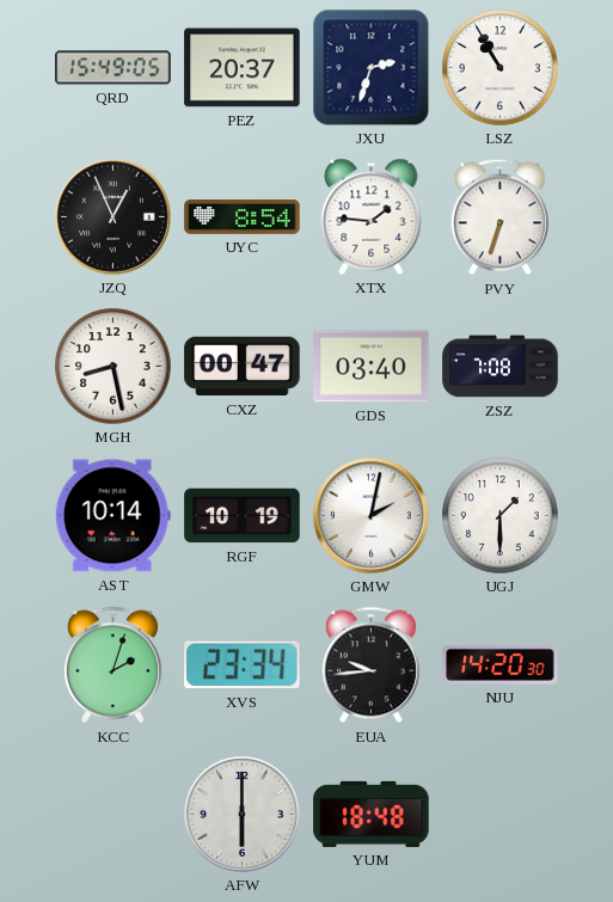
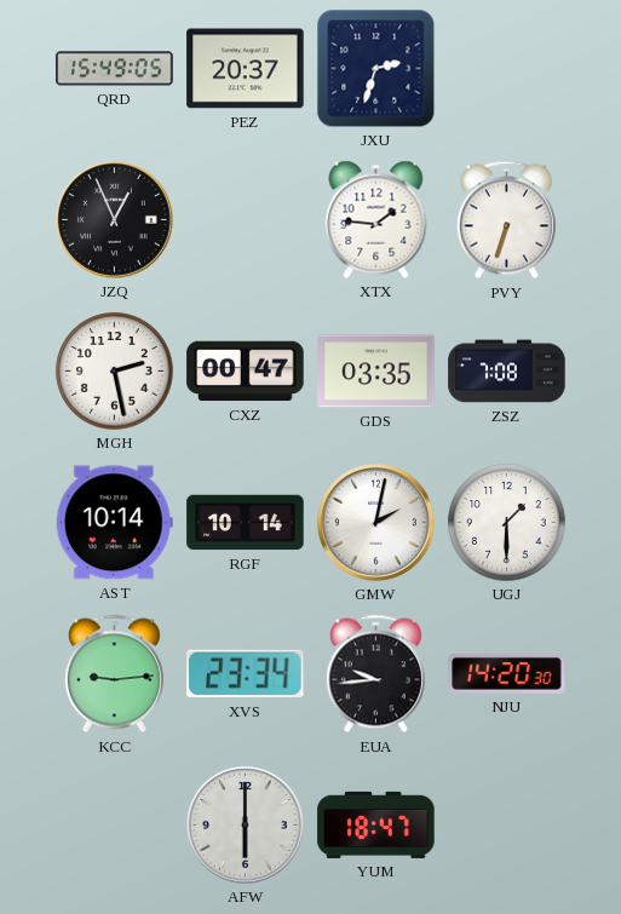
LSZ: 10:55 -> none (501, 68)
UYC: 8:54 -> none (243, 217)
MGH: 8:28 -> 2:28 (115, 372)
GDS: 03:40 -> 03:35 (376, 372)
RGF: 10:19 -> 10:14 (246, 523)
KCC: 2:03 -> 9:14 (114, 674)
YUM: 18:48 -> 18:47 (376, 824)
